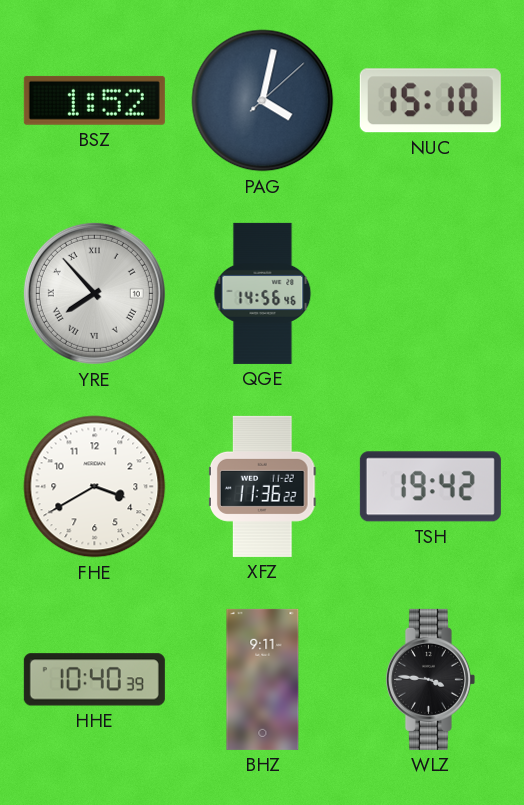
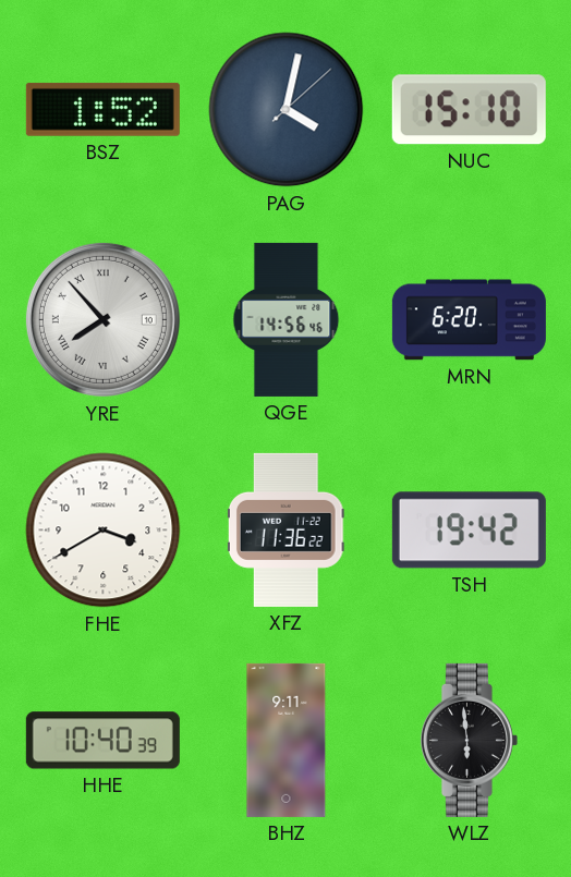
MRN: none -> 6:20 (469, 320)
WLZ: 3:46 -> 5:59 (469, 740)
